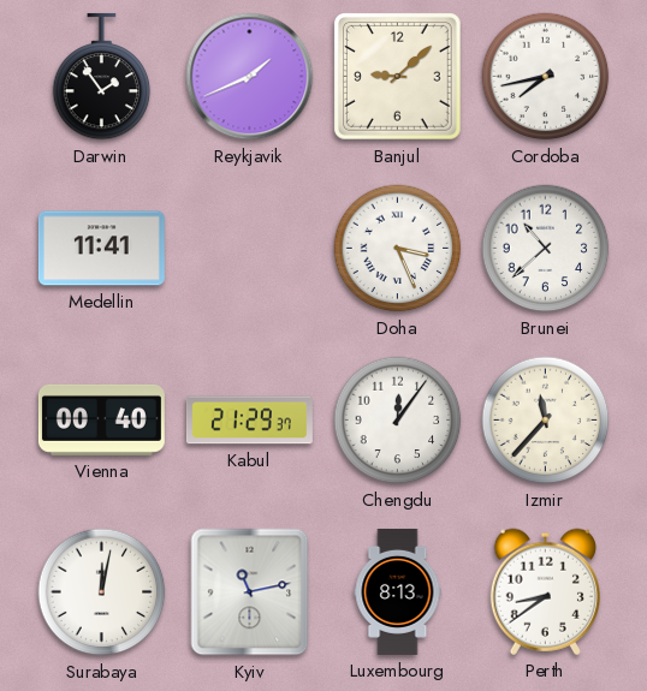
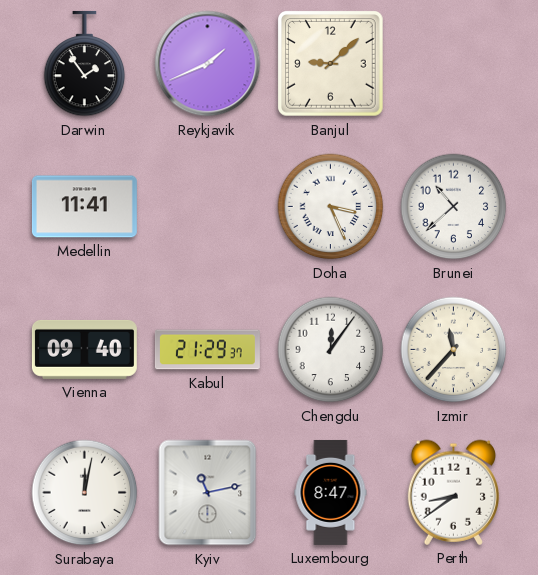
Cordoba: 7:43 -> none (546, 77)
Vienna: 00:40 -> 09:40 (84, 349)
Luxembourg: 8:13 -> 8:47 (331, 492)
